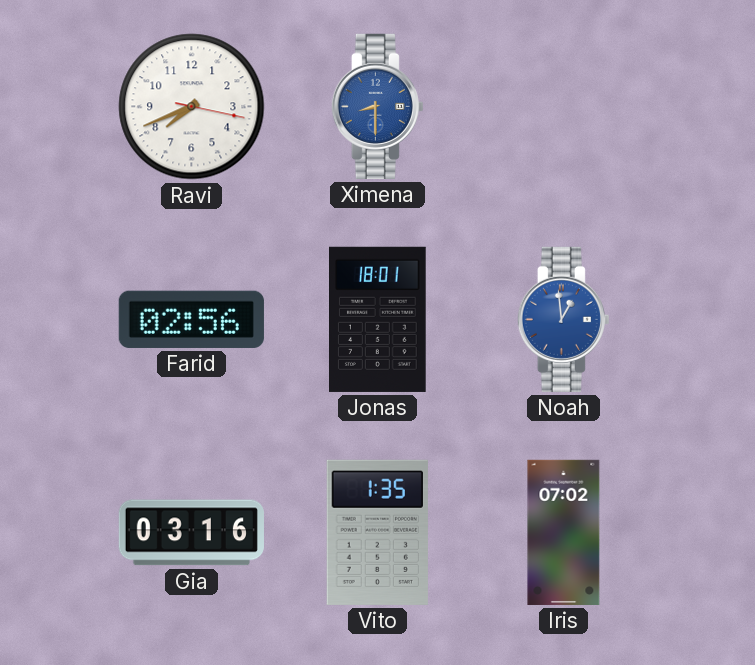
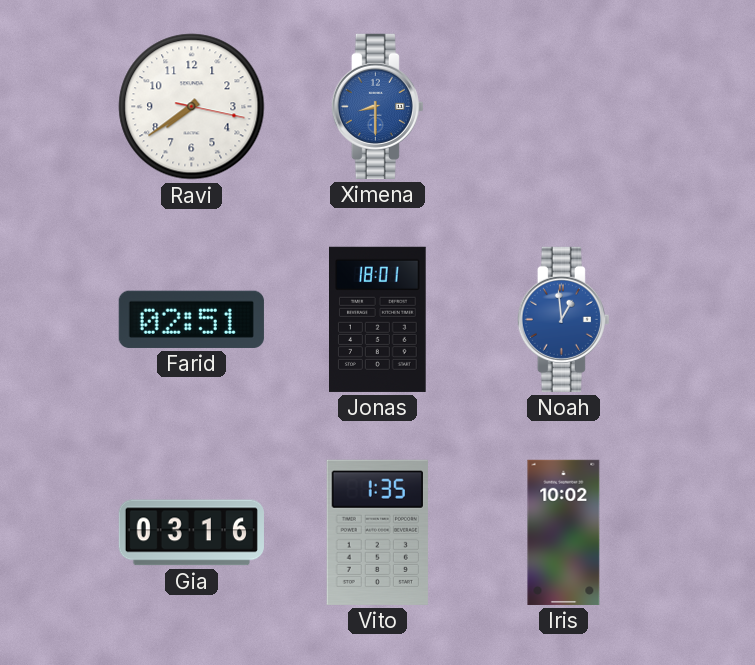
Ravi: 7:41 -> 7:39 (192, 107)
Farid: 02:56 -> 02:51 (191, 319)
Iris: 07:02 -> 10:02 (564, 532)
